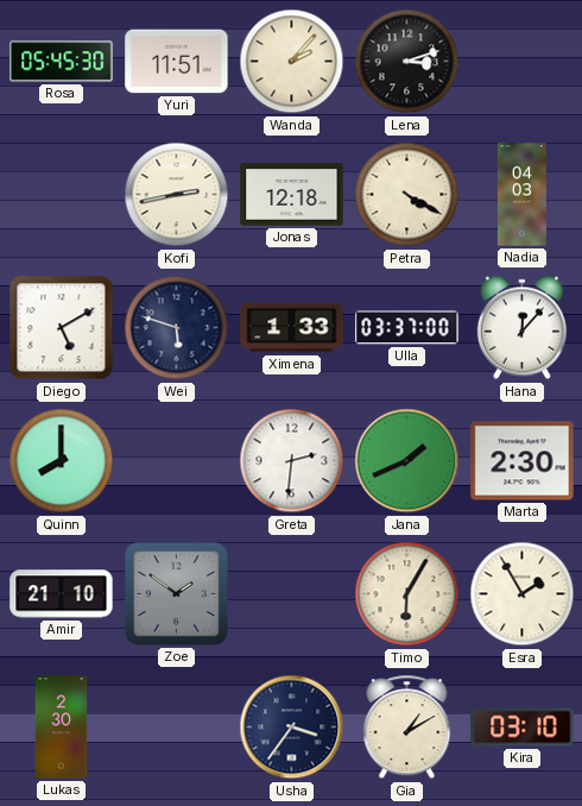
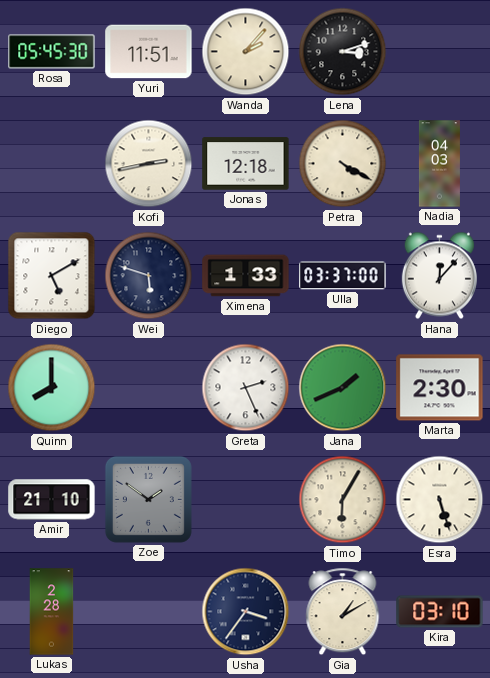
Greta: 2:31 -> 2:26 (246, 388)
Esra: 1:55 -> 5:27 (440, 500)
Lukas: 2:30 -> 2:28 (52, 612)
